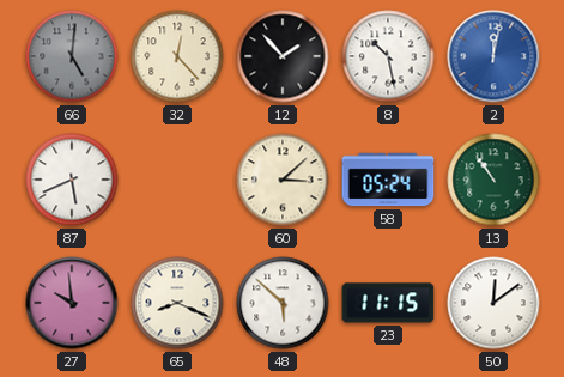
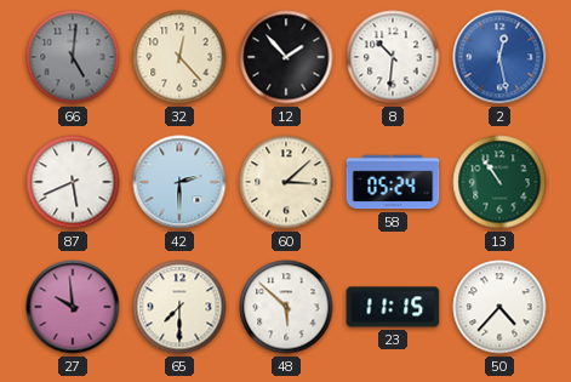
8: 10:28 -> 10:31 (393, 57)
2: 12:02 -> 12:28 (499, 57)
42: none -> 2:30 (179, 182)
65: 8:19 -> 7:30 (179, 307)
50: 12:09 -> 4:37 (499, 307)
